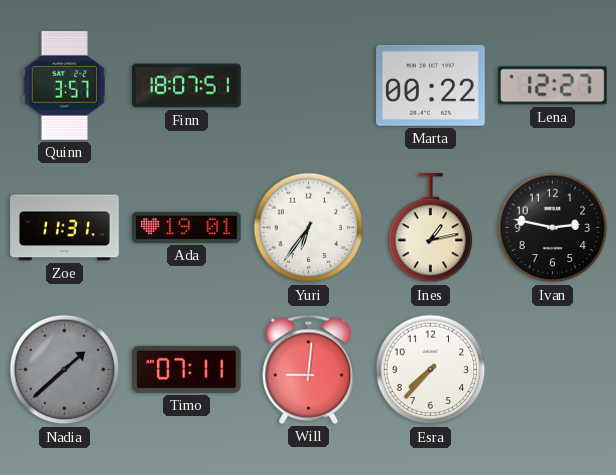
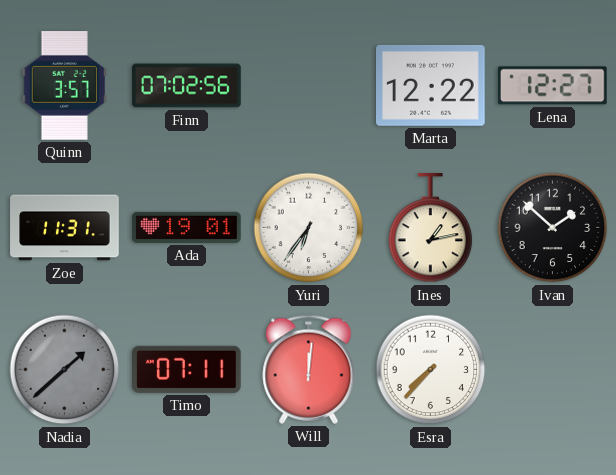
Finn: 18:07 -> 07:02 (187, 86)
Marta: 00:22 -> 12:22 (431, 85)
Ivan: 2:47 -> 1:52 (553, 228)
Will: 9:01 -> 12:01 (309, 369)
